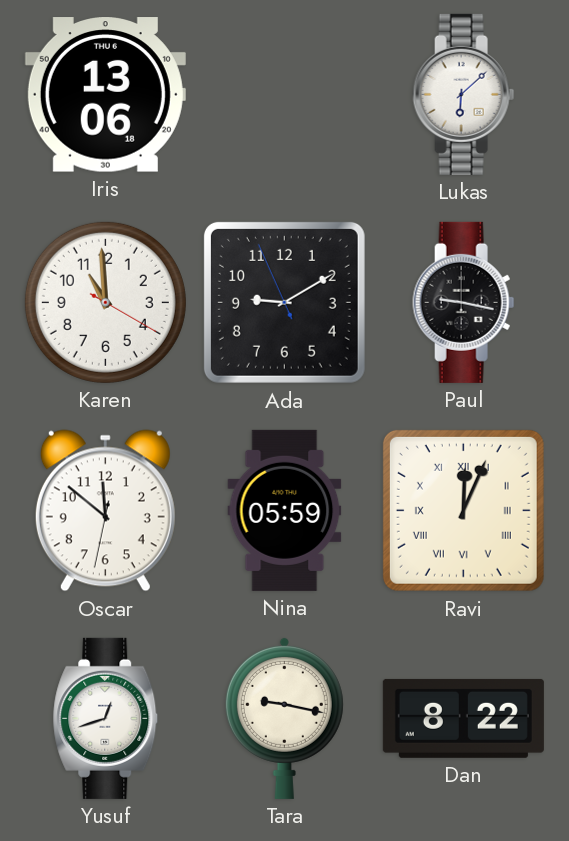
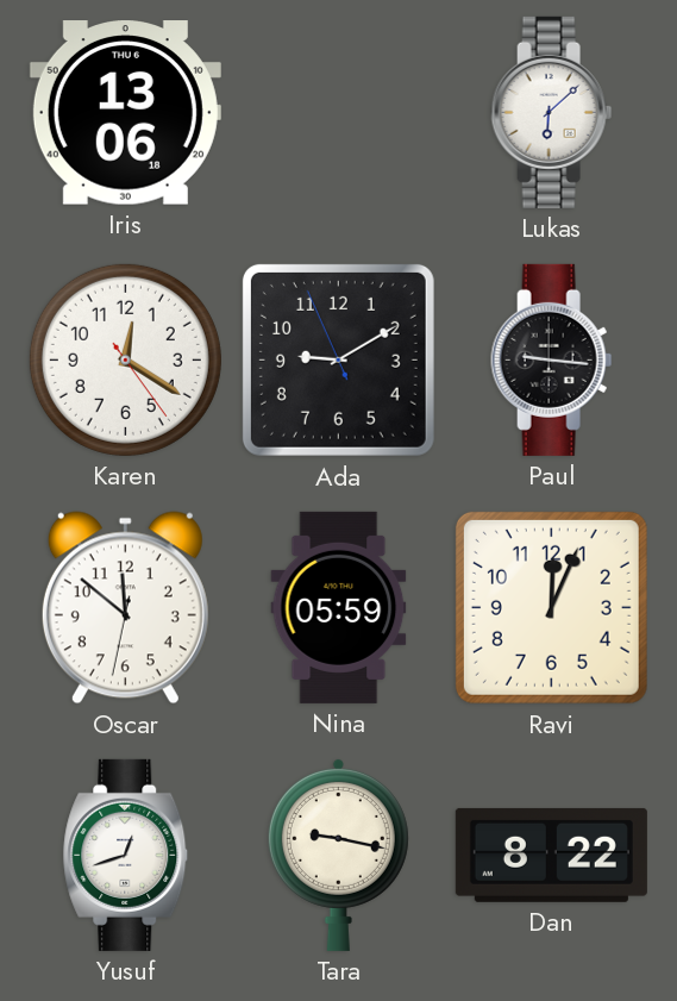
Karen: 10:59 -> 12:20 (125, 359)
Paul: 9:17 -> 9:16 (552, 359)
Ravi numerals: Roman -> Arabic (551, 607)
